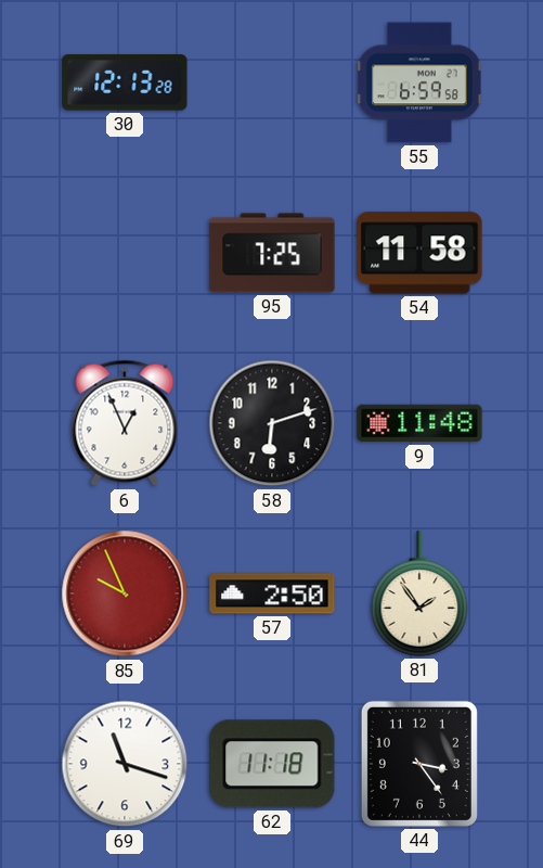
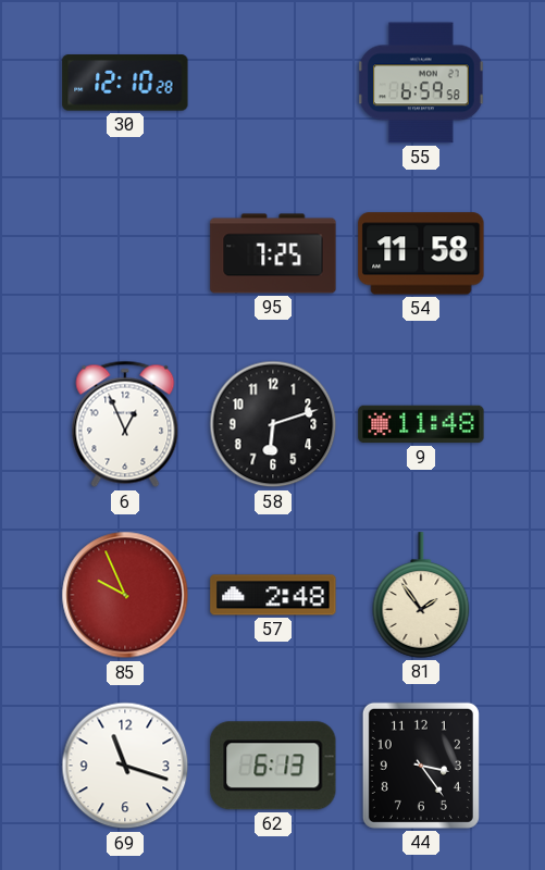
30: 12:13 -> 12:10 (125, 83)
57: 2:50 -> 2:48 (273, 595)
62: 11:18 -> 6:13 (273, 766)
